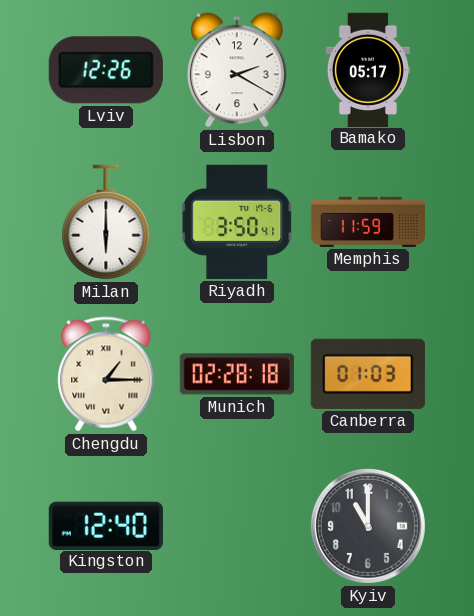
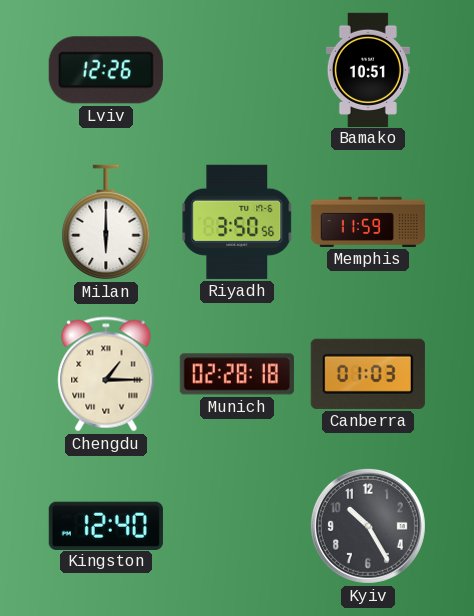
Lisbon: 2:20 -> none (238, 70)
Bamako: 05:17 -> 10:51 (368, 69)
Riyadh: 3:50:41 -> 3:50:56 (237, 222)
Kyiv: 11:00 -> 10:25 (368, 526)
